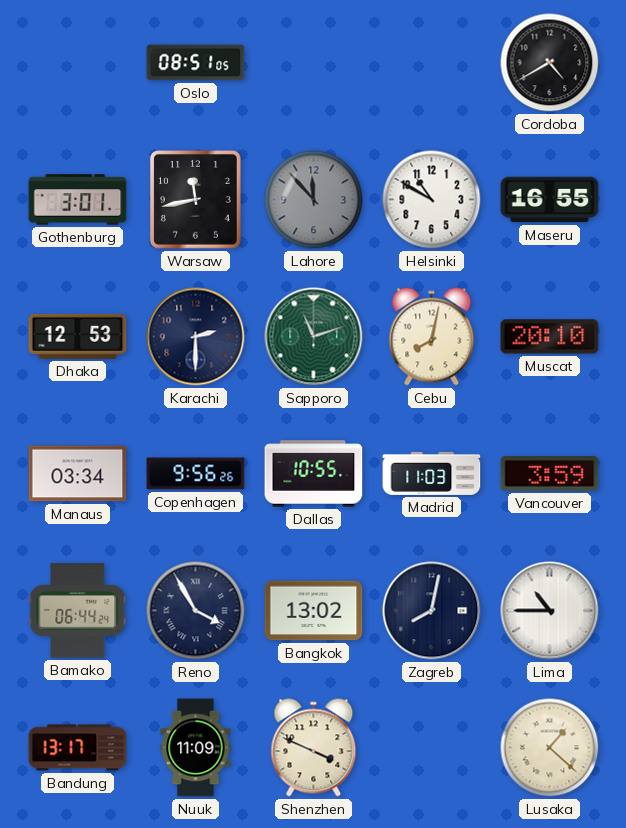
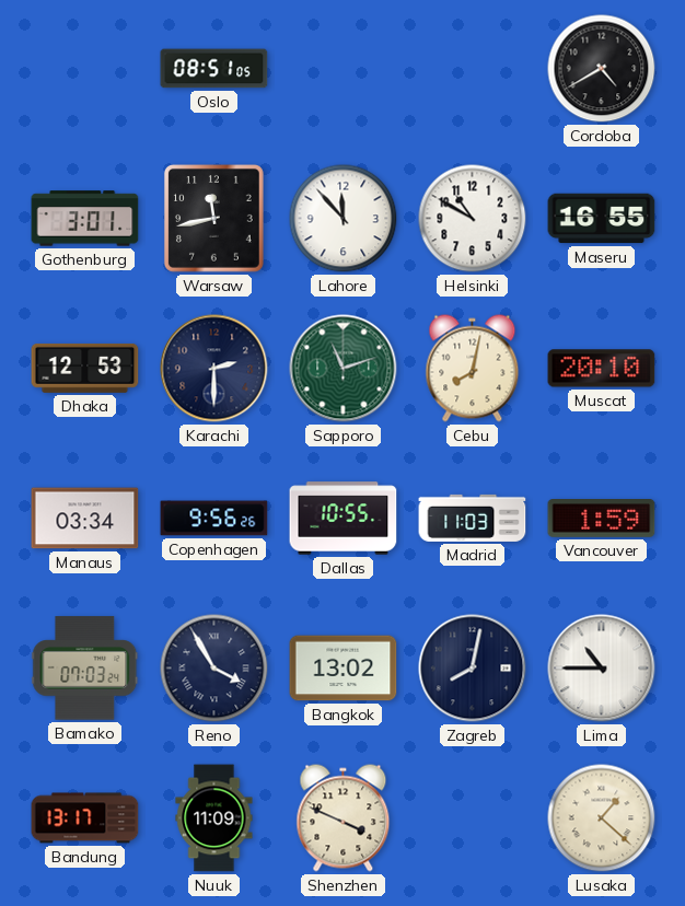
Lahore dial: grey -> white (344, 219)
Vancouver: 3:59 -> 1:59 (602, 519)
Bamako: 06:44 -> 07:03 (85, 669)
